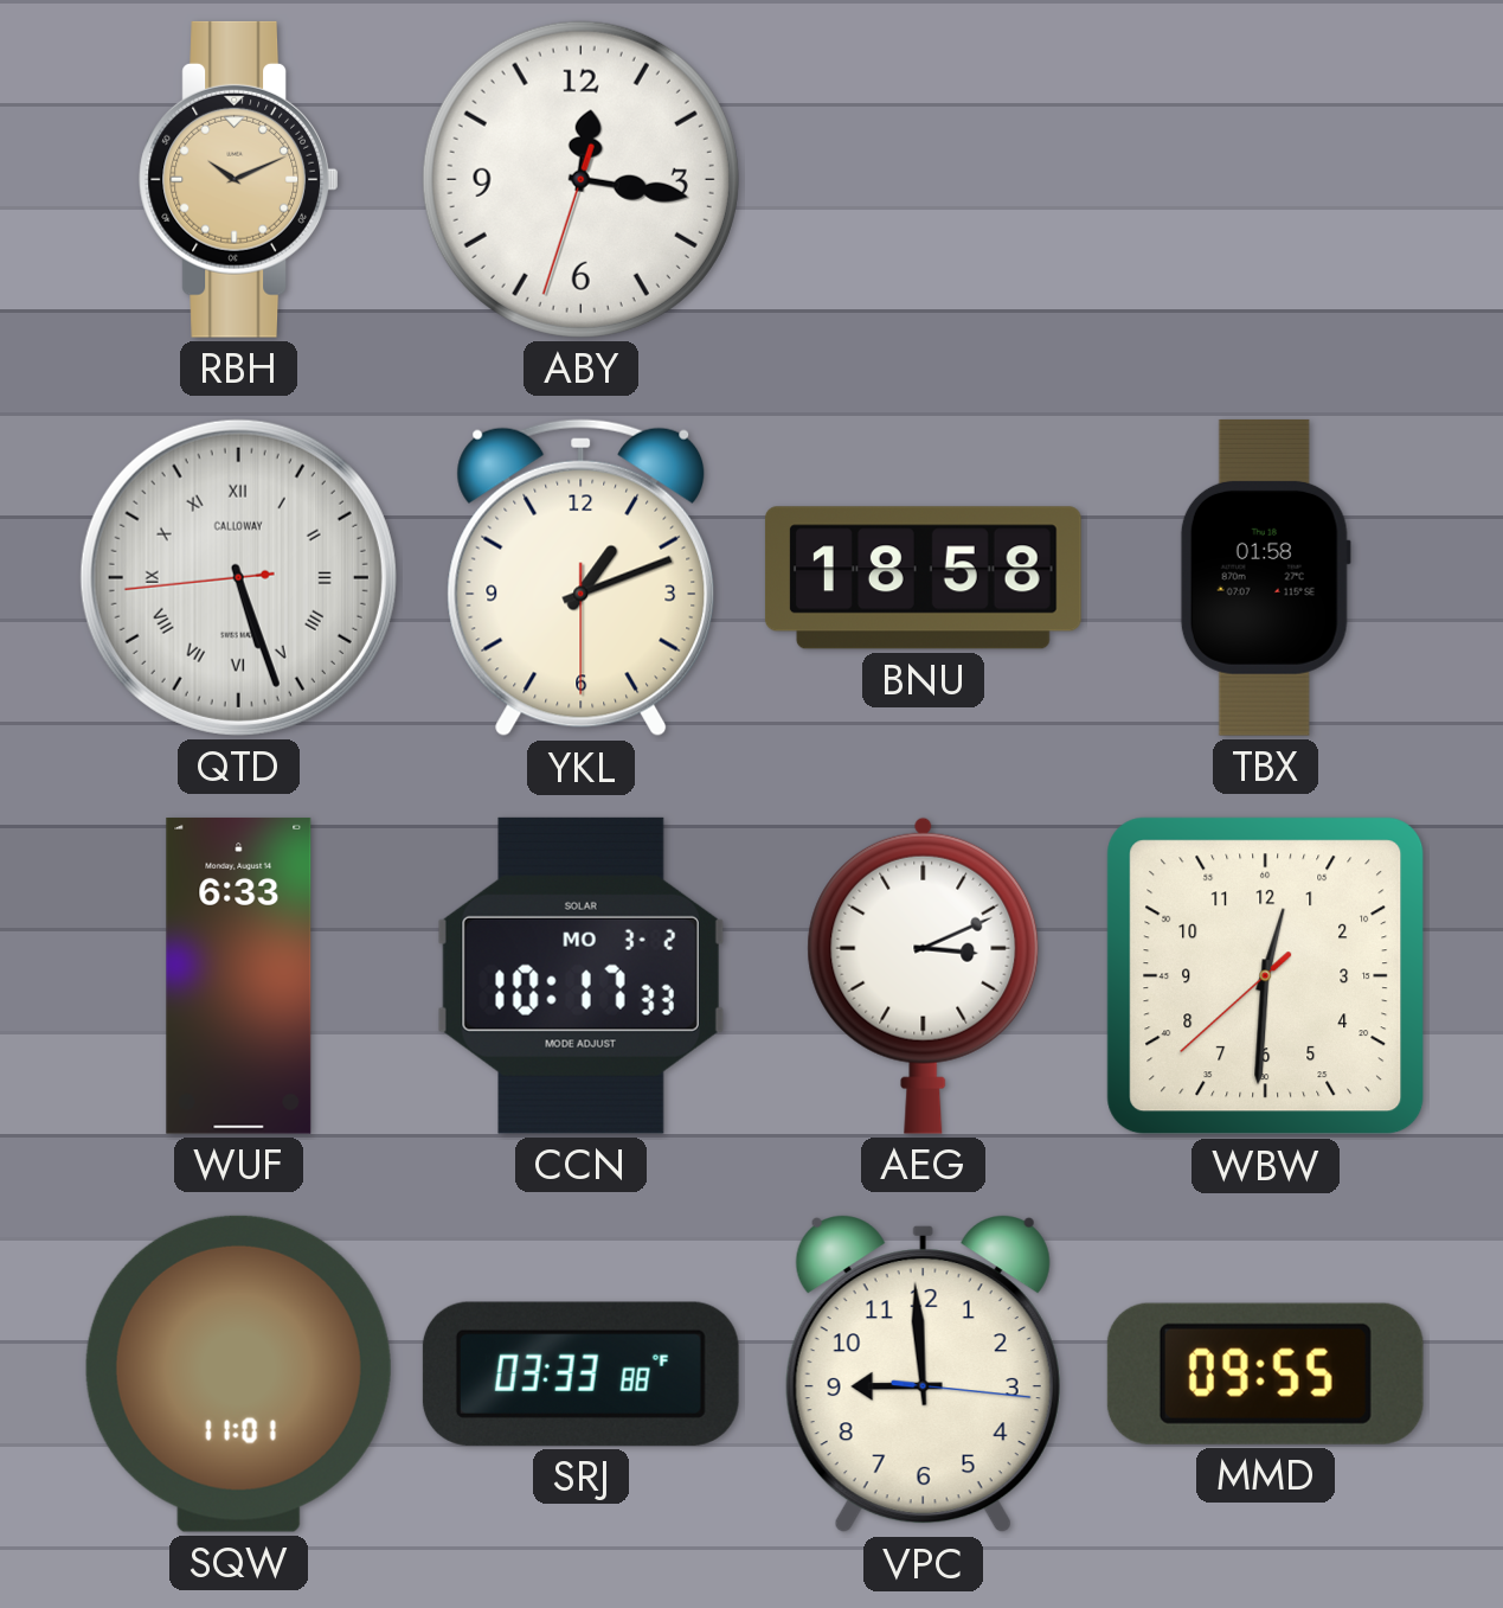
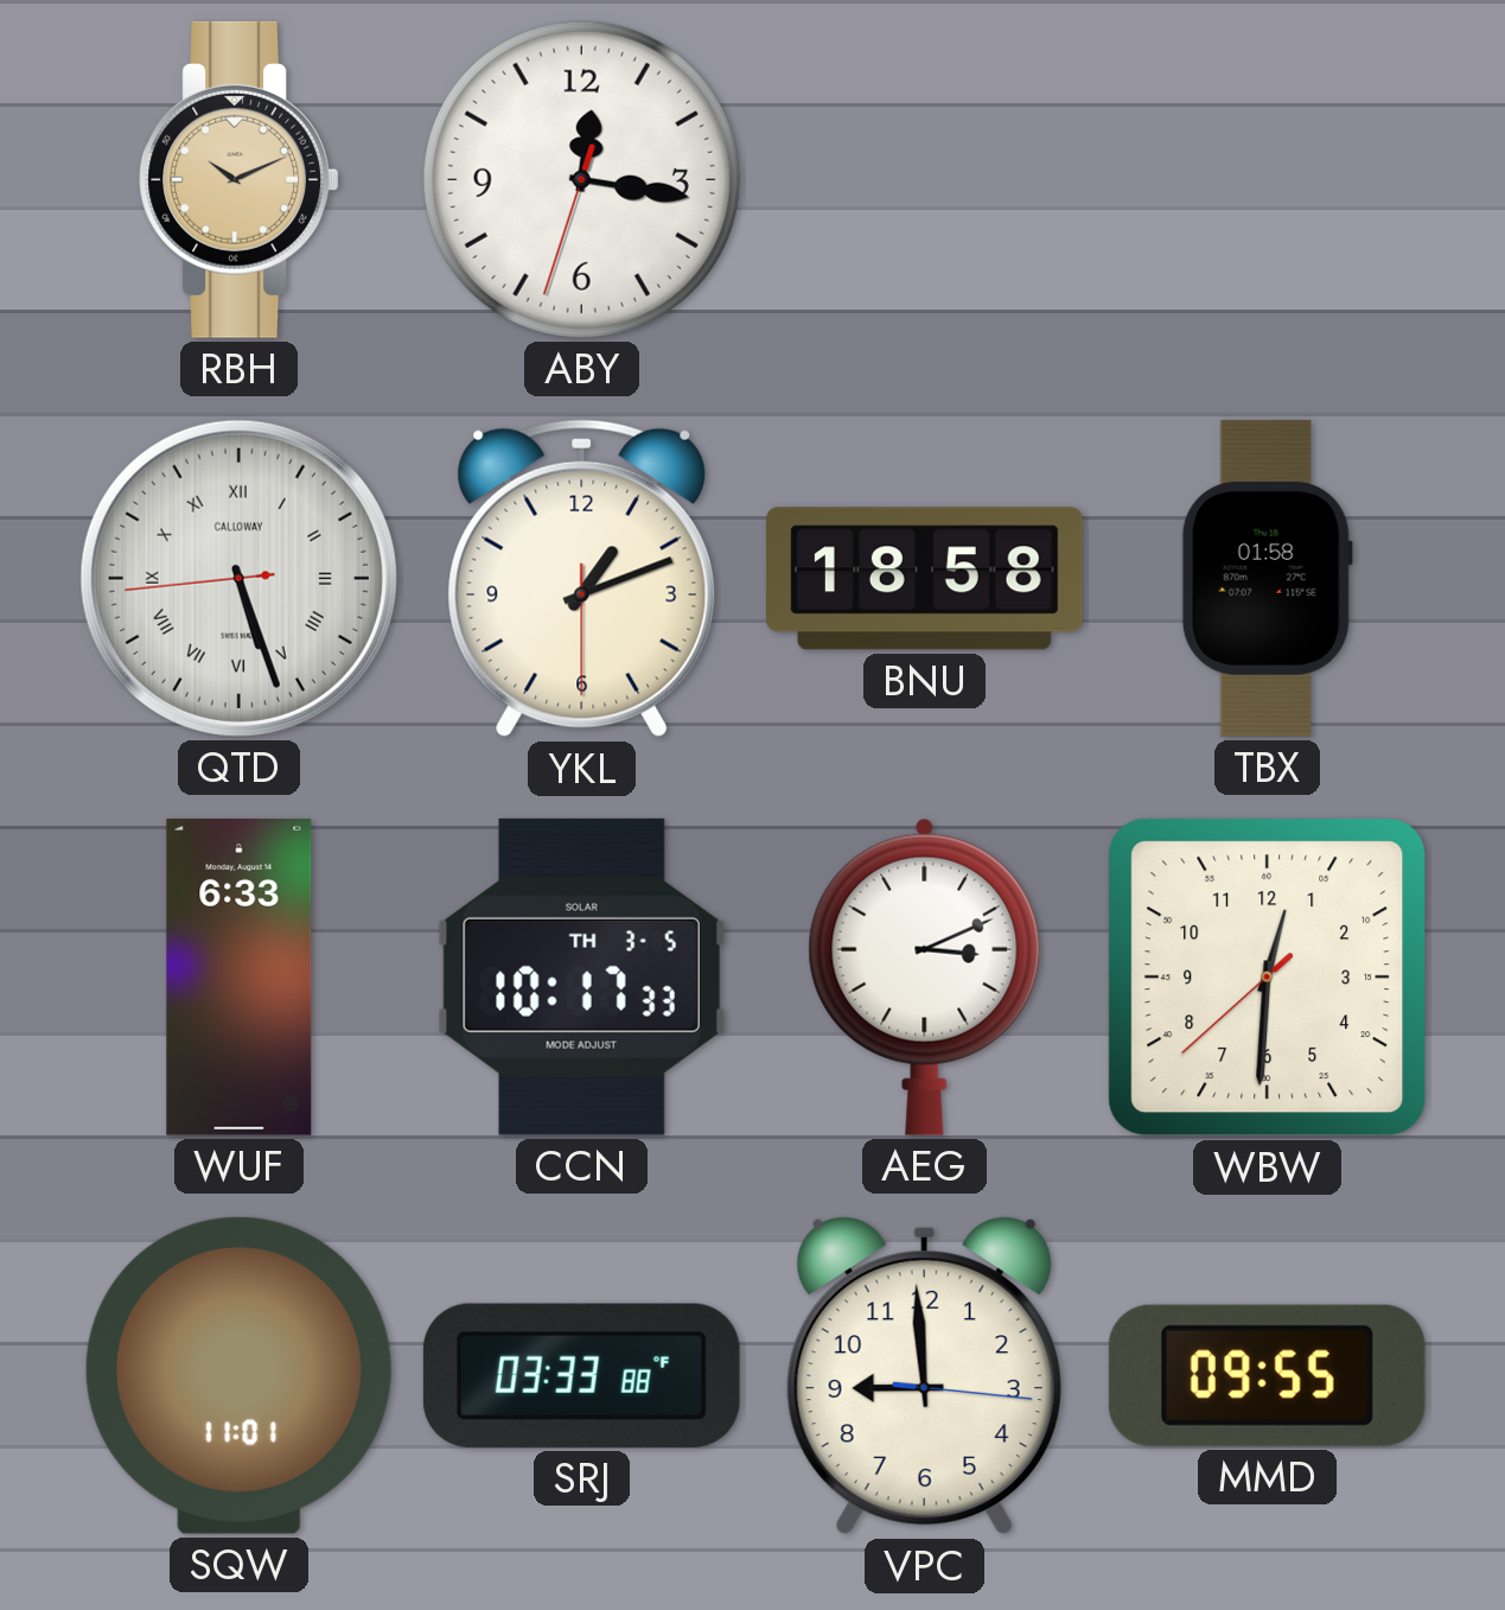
CCN date: MO 3-2 -> TH 3-5 (581, 976)
